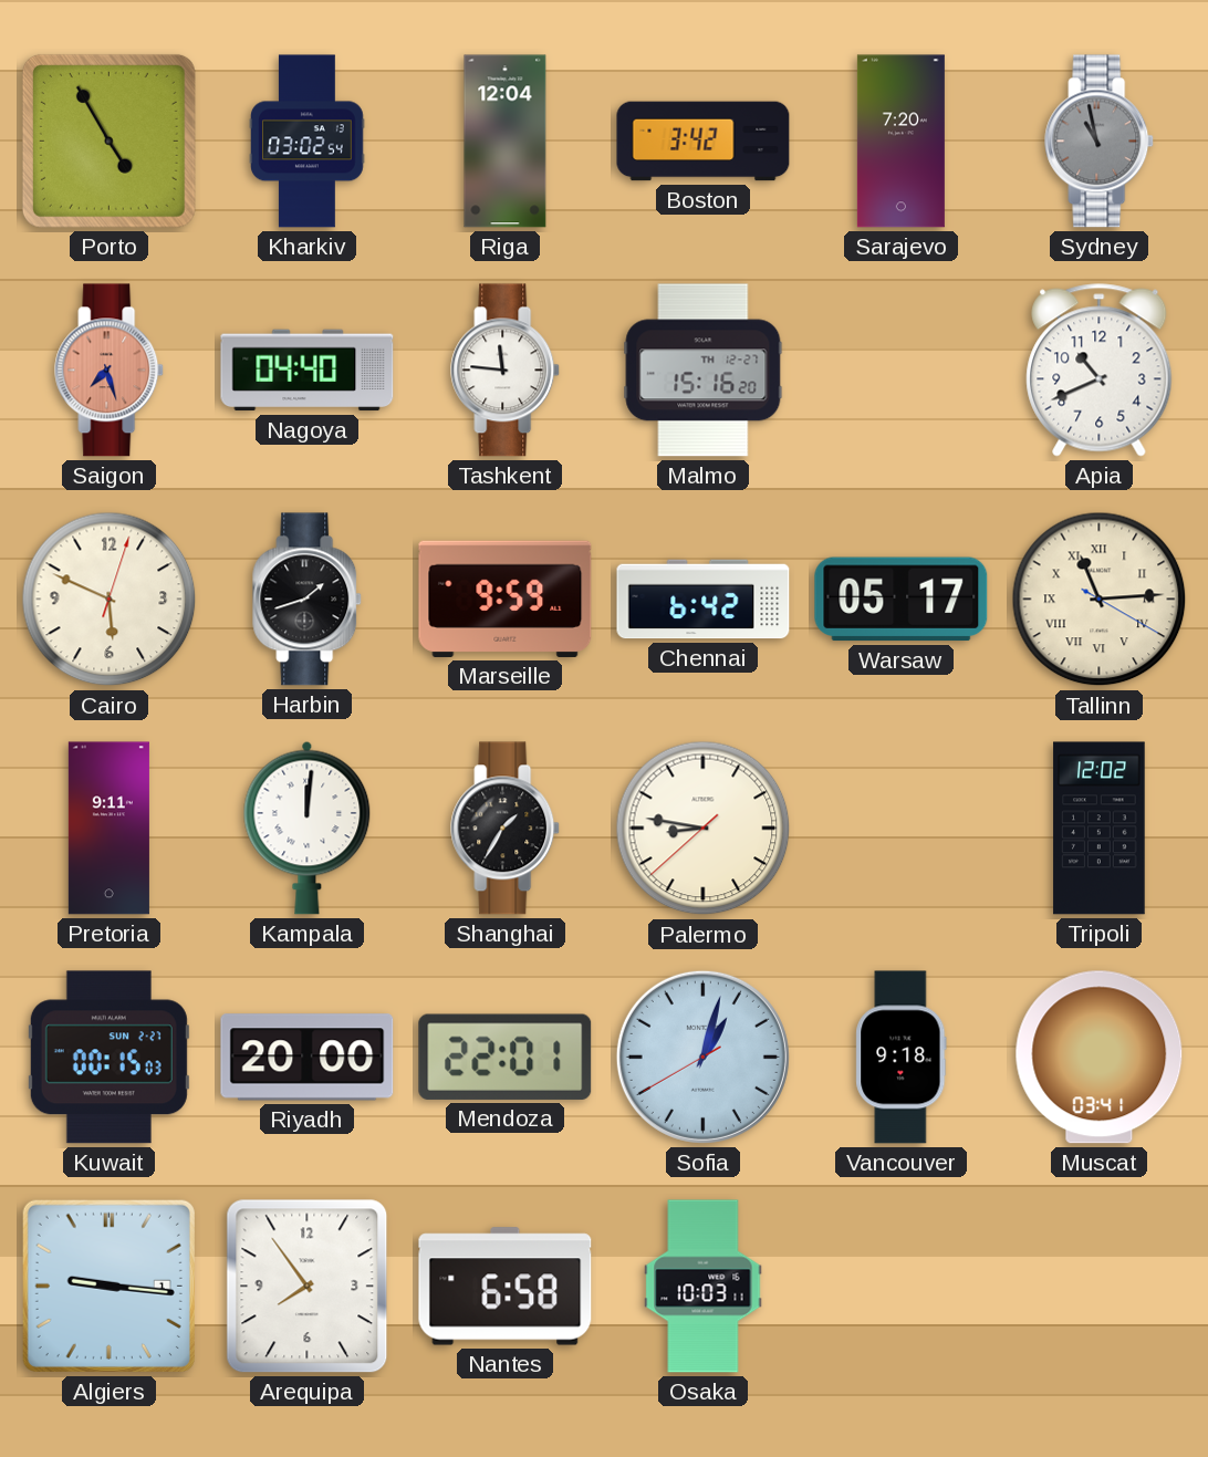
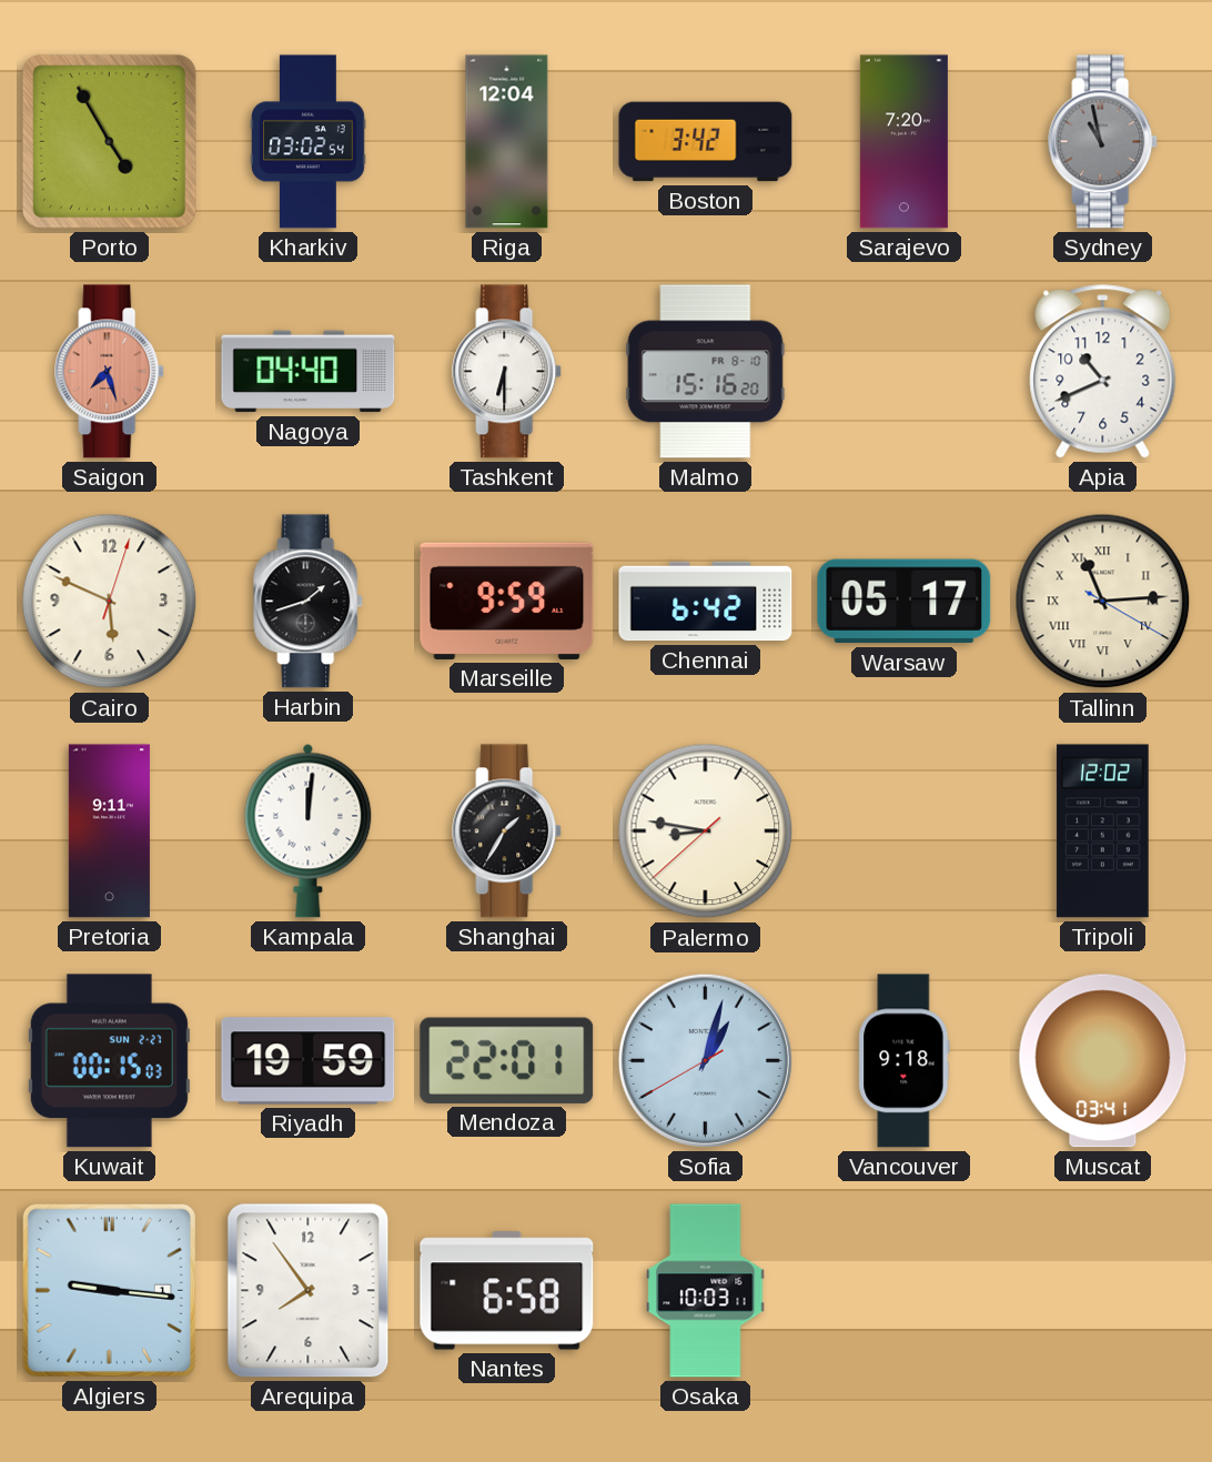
Tashkent: 11:46 -> 6:30 (507, 372)
Malmo date: TH 12-27 -> FR 8-10 (706, 372)
Riyadh: 20:00 -> 19:59 (309, 1061)
